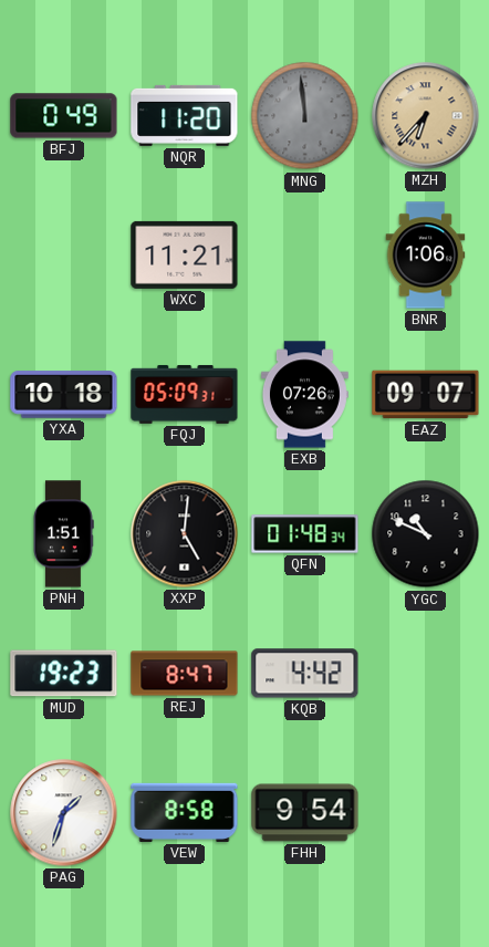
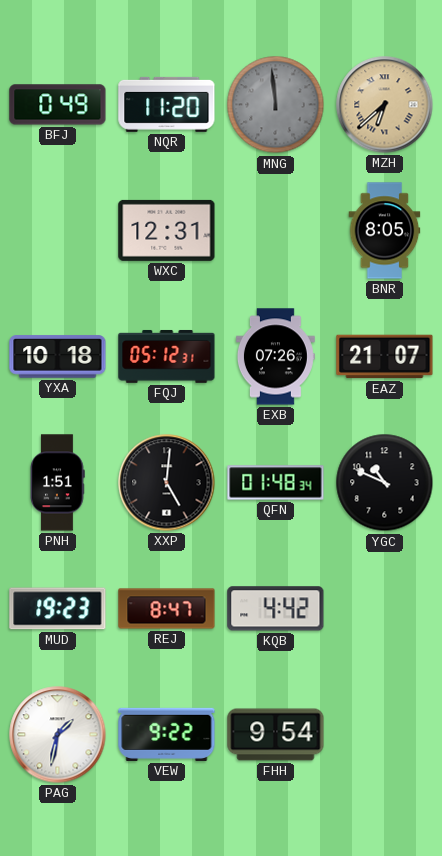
MZH: 6:37 -> 6:38 (385, 105)
WXC: 11:21 -> 12:31 (167, 230)
BNR: 1:06 -> 8:05 (385, 231)
FQJ: 05:09 -> 05:12 (167, 356)
EAZ: 09:07 -> 21:07 (385, 357)
PAG: 1:33 -> 1:32 (58, 735)
VEW: 8:58 -> 9:22 (167, 734)
